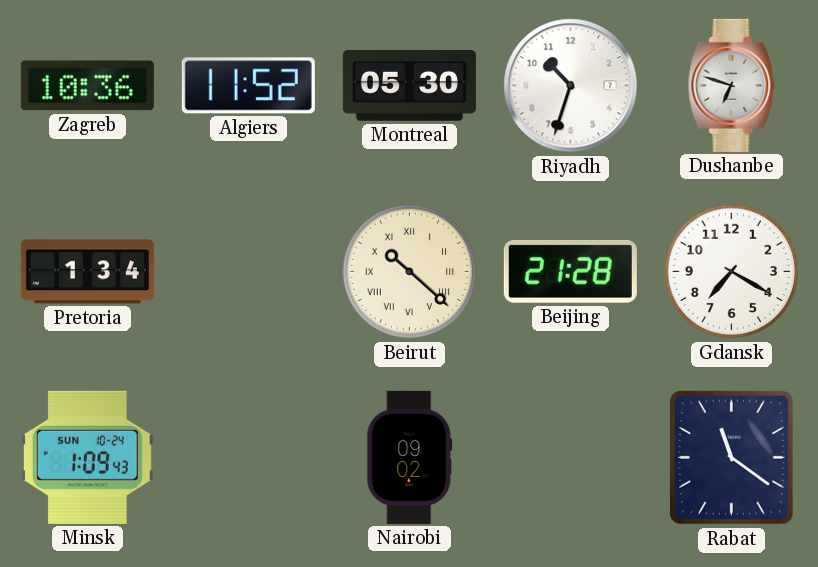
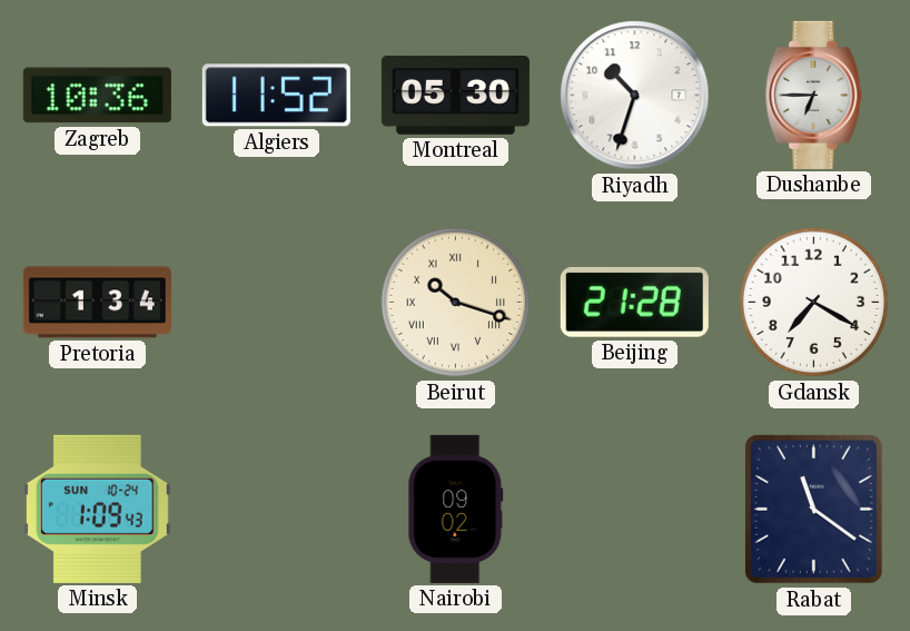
Dushanbe: 6:48 -> 6:45 (814, 95)
Beirut: 10:22 -> 10:18 (456, 303)
